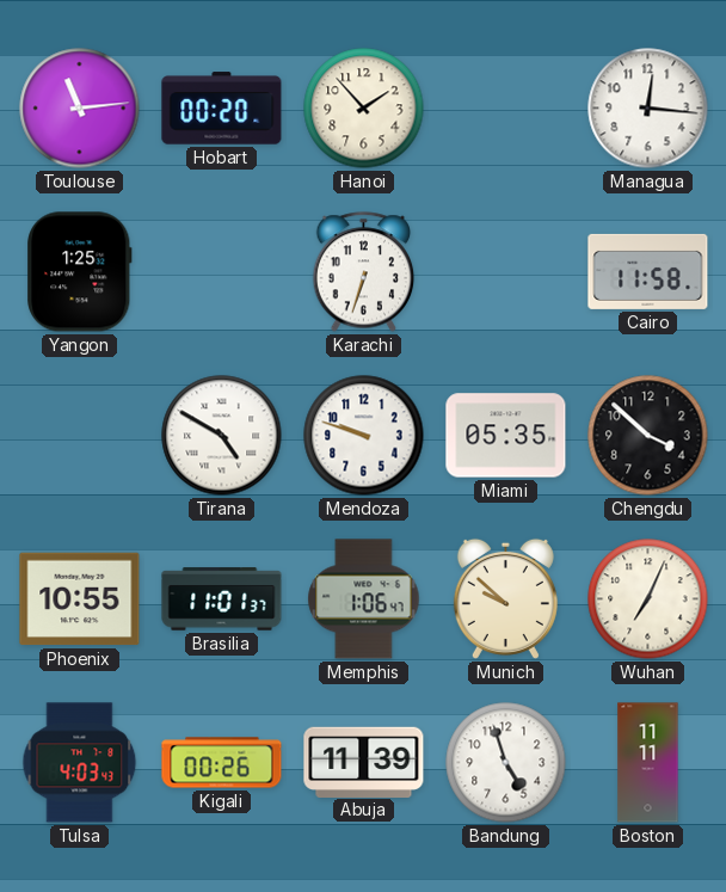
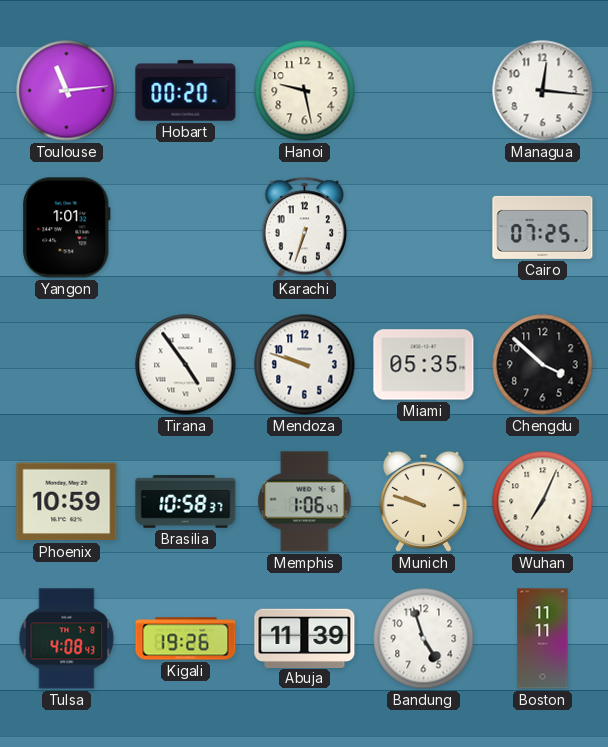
Hanoi: 1:53 -> 9:28 (305, 91)
Yangon: 1:25 -> 1:01 (67, 228)
Cairo: 11:58 -> 07:25 (543, 227)
Tirana: 4:50 -> 4:54 (186, 365)
Phoenix: 10:55 -> 10:59 (67, 502)
Brasilia: 11:01 -> 10:58 (186, 502)
Munich: 9:52 -> 9:48 (423, 501)
Tulsa: 4:03 -> 4:08 (67, 639)
Kigali: 00:26 -> 19:26 (186, 639)
